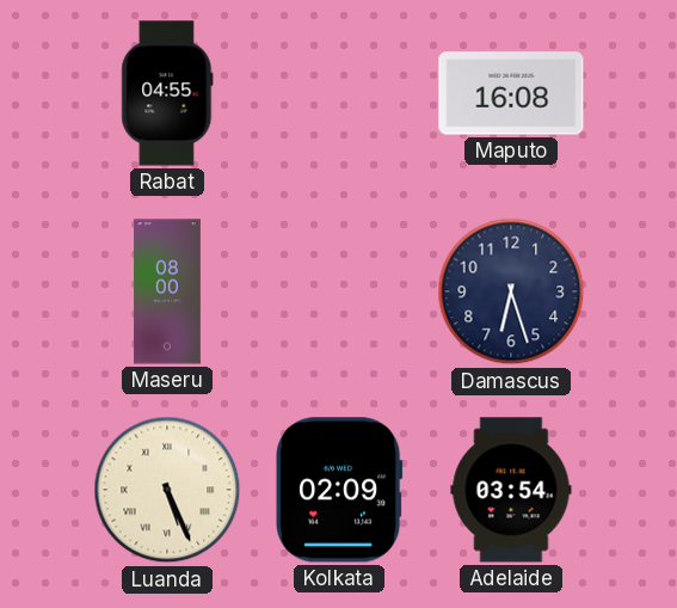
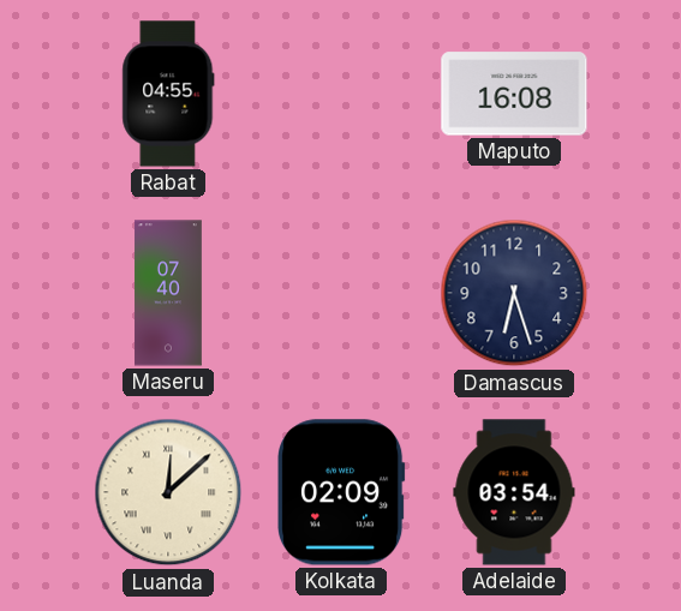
Maseru: 08:00 -> 07:40 (169, 293)
Luanda: 5:26 -> 12:08 (168, 492)
